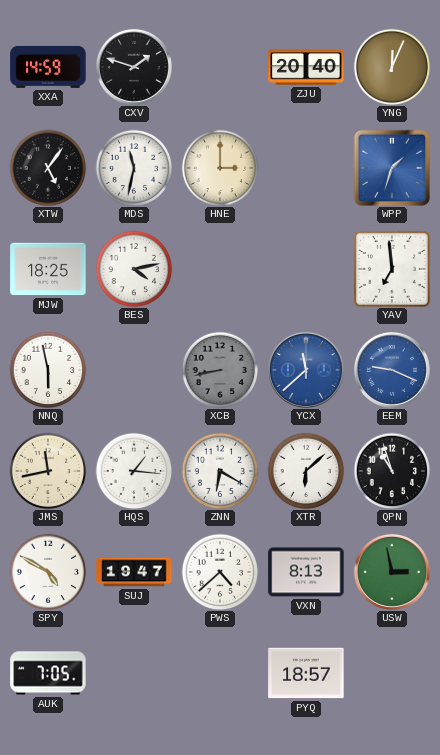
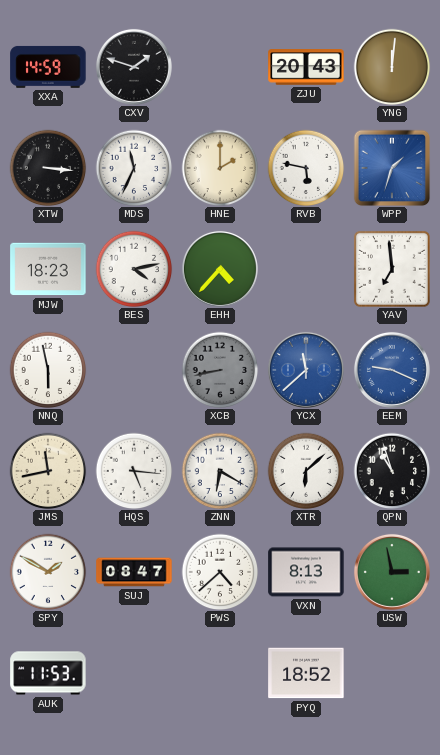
ZJU: 20:40 -> 20:43 (306, 67)
YNG: 12:04 -> 12:01 (392, 67)
XTW: 5:06 -> 3:16 (48, 168)
MDS: 11:32 -> 11:34 (134, 168)
HNE: 3:00 -> 2:00 (220, 168)
RVB: none -> 5:47 (306, 168)
MJW: 18:25 -> 18:23 (48, 269)
EHH: none -> 4:37 (220, 269)
HQS: 1:16 -> 5:16 (134, 471)
SPY: 4:50 -> 1:50 (48, 572)
SUJ: 19:47 -> 08:47 (134, 572)
AUK: 7:05 -> 11:53 (48, 673)
PYQ: 18:57 -> 18:52 (306, 673)
